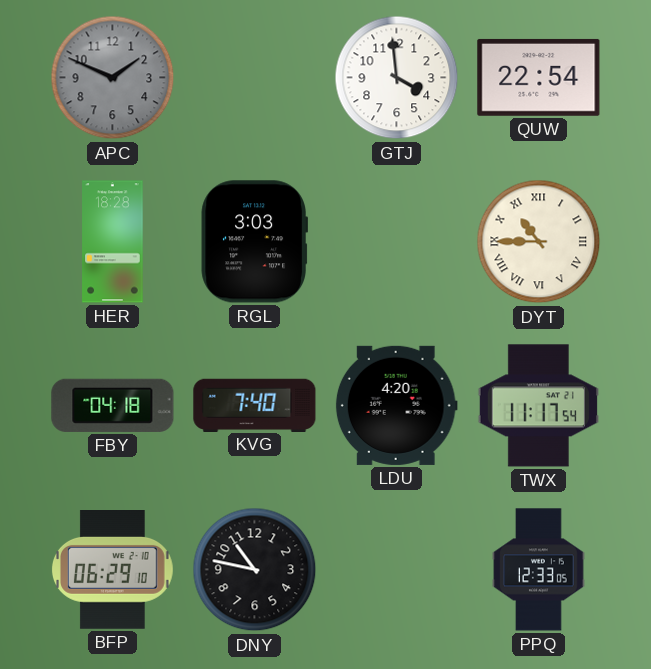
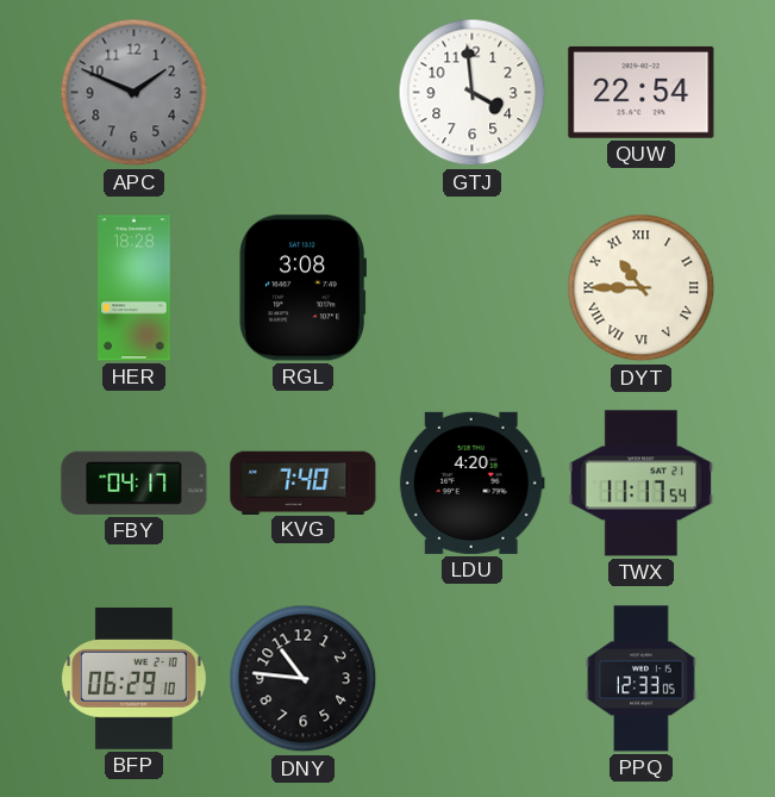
RGL: 3:03 -> 3:08 (302, 288)
FBY: 04:18 -> 04:17 (135, 482)
DNY: 10:47 -> 10:46 (304, 679)
